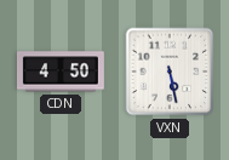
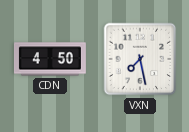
VXN: 5:28 -> 7:28 (140, 59)
